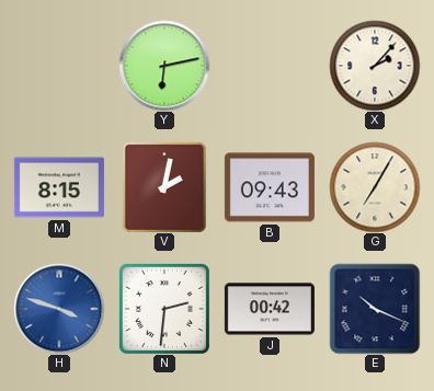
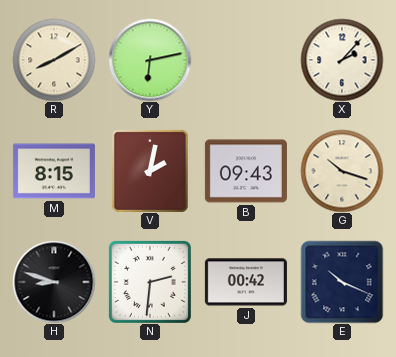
R: none -> 8:10 (54, 60)
G: 7:05 -> 10:18 (342, 171)
H: 3:48 -> 8:48 (54, 282)
H dial: blue -> black (54, 282)
